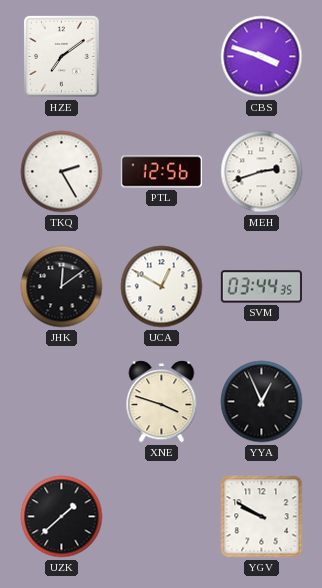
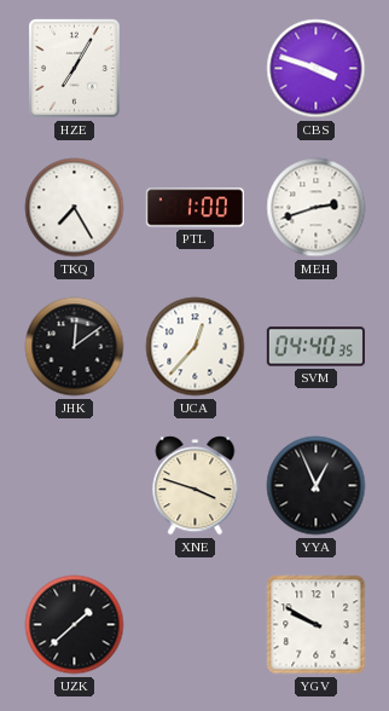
HZE: 7:09 -> 7:05 (74, 68)
TKQ: 2:25 -> 7:25 (75, 208)
PTL: 12:56 -> 1:00 (194, 208)
UCA: 12:50 -> 12:37 (196, 347)
SVM: 03:44 -> 04:40 (315, 347)
